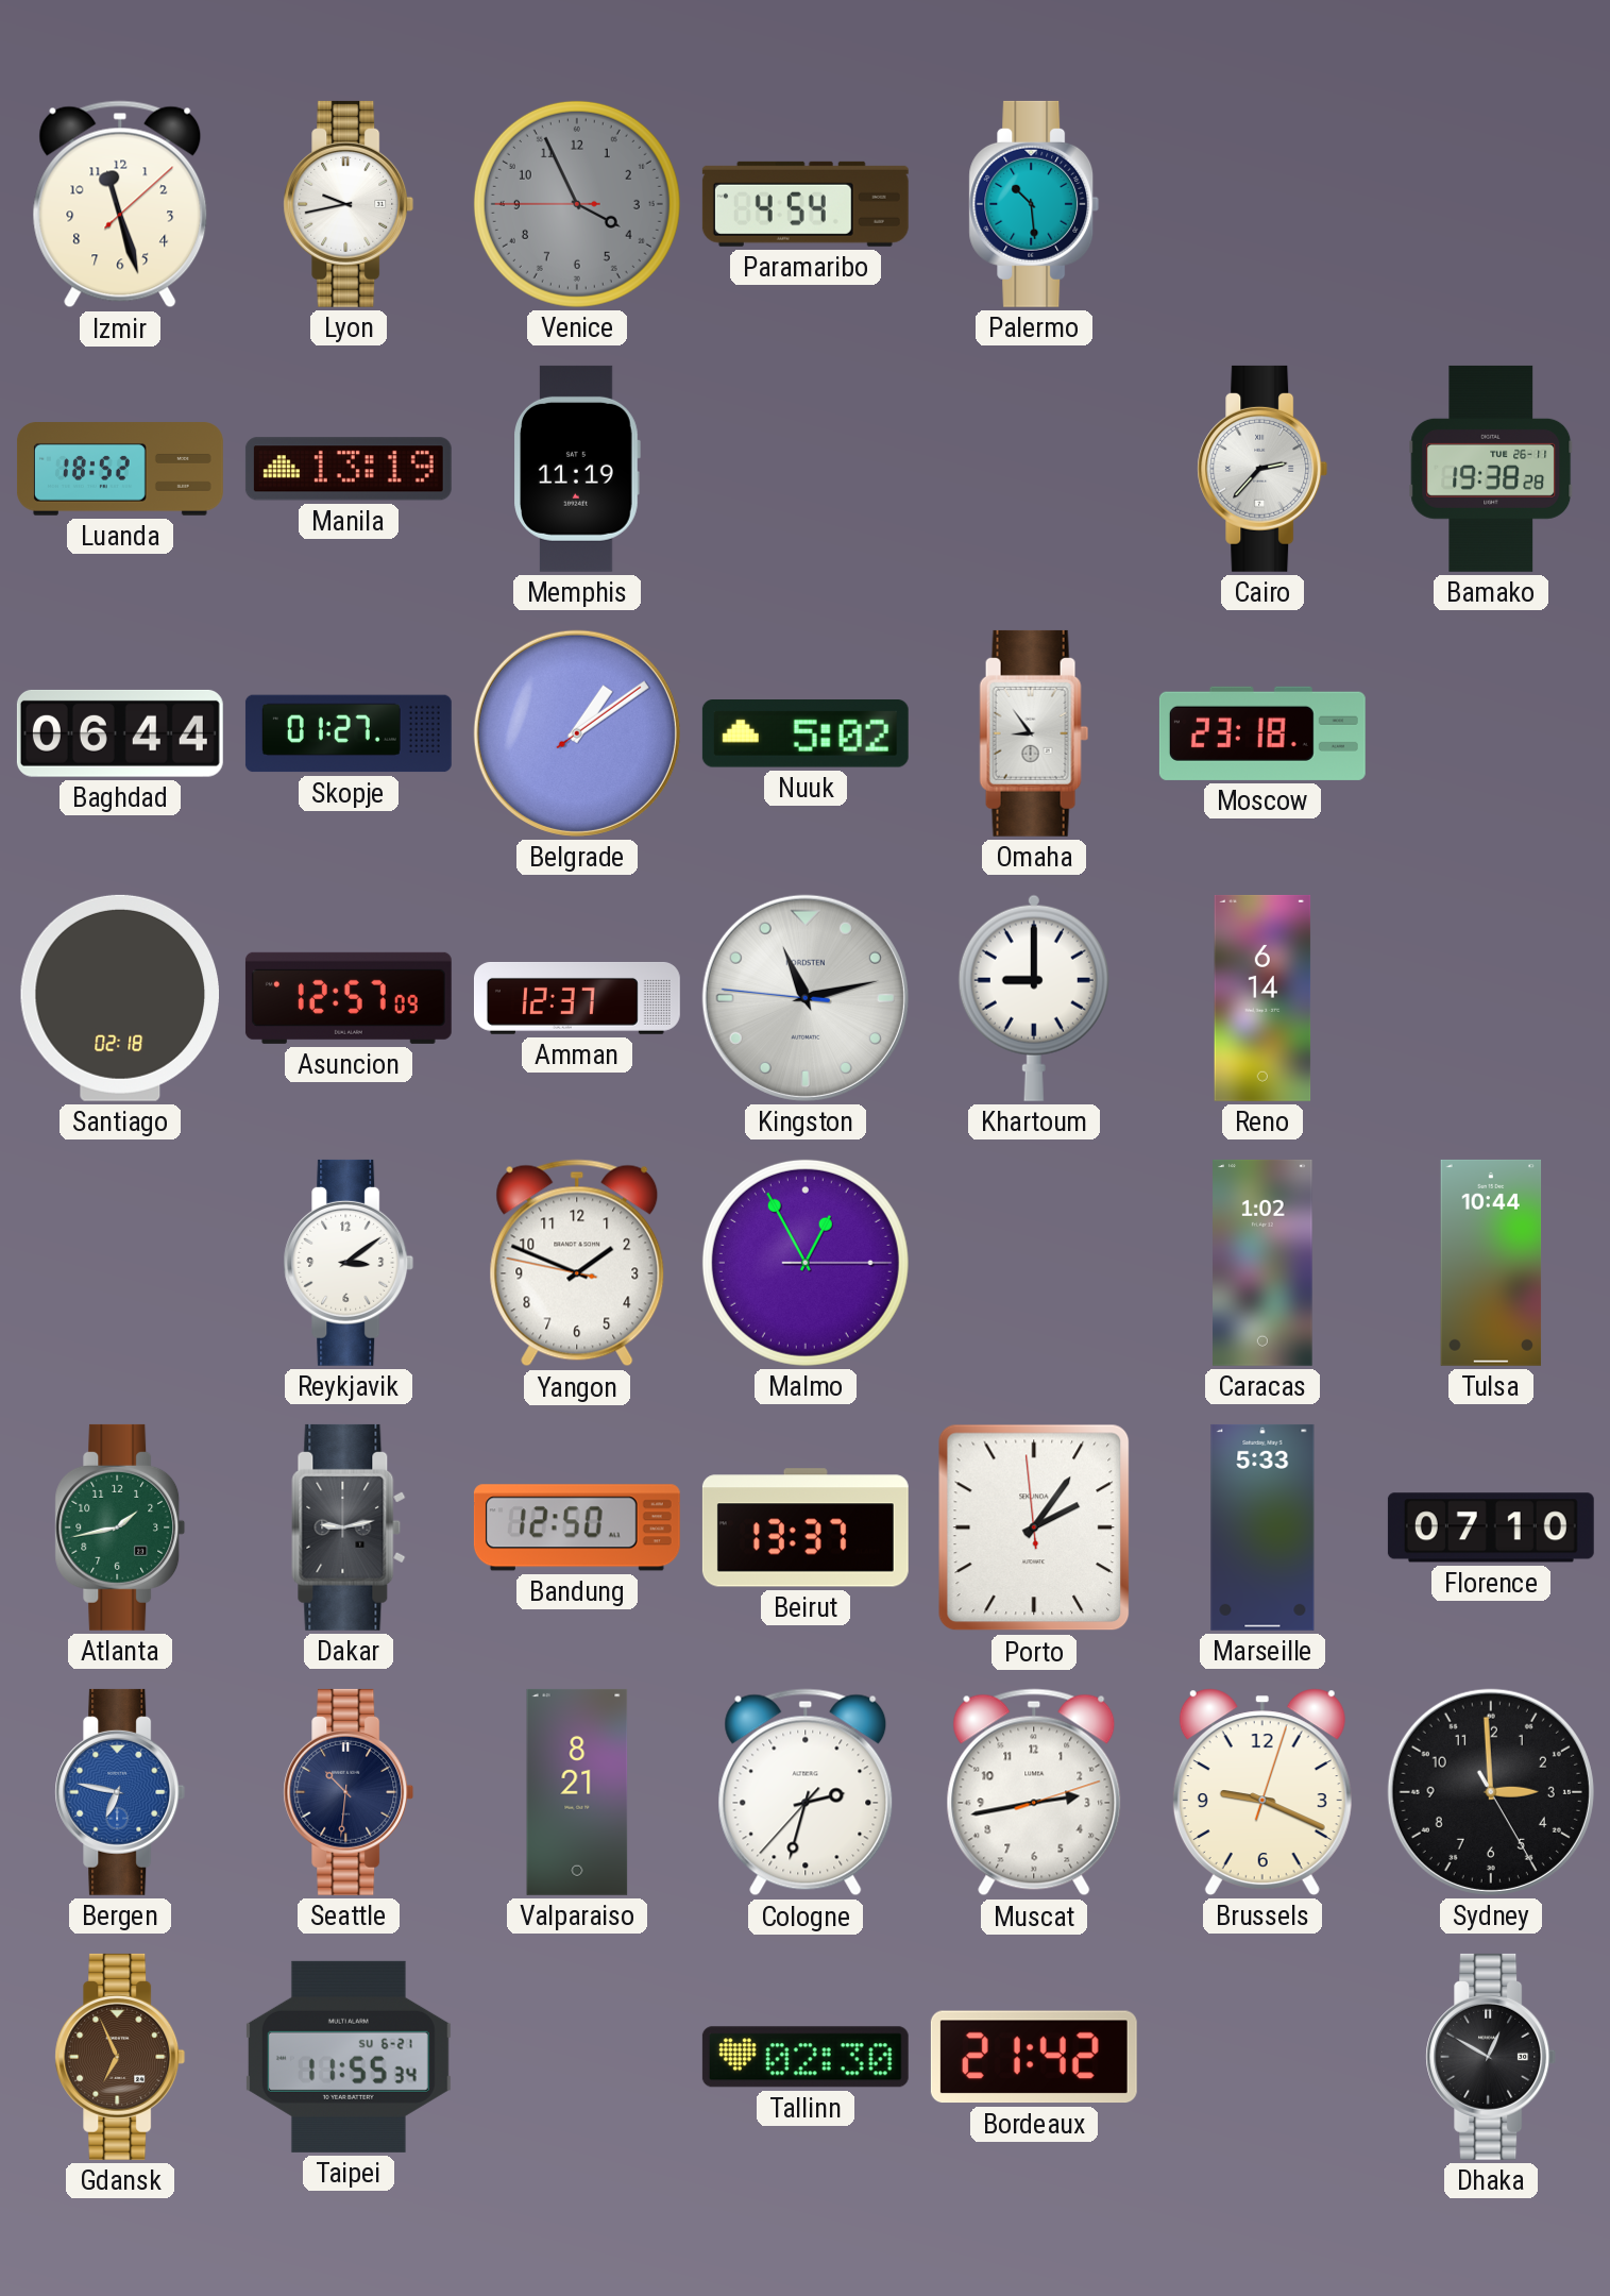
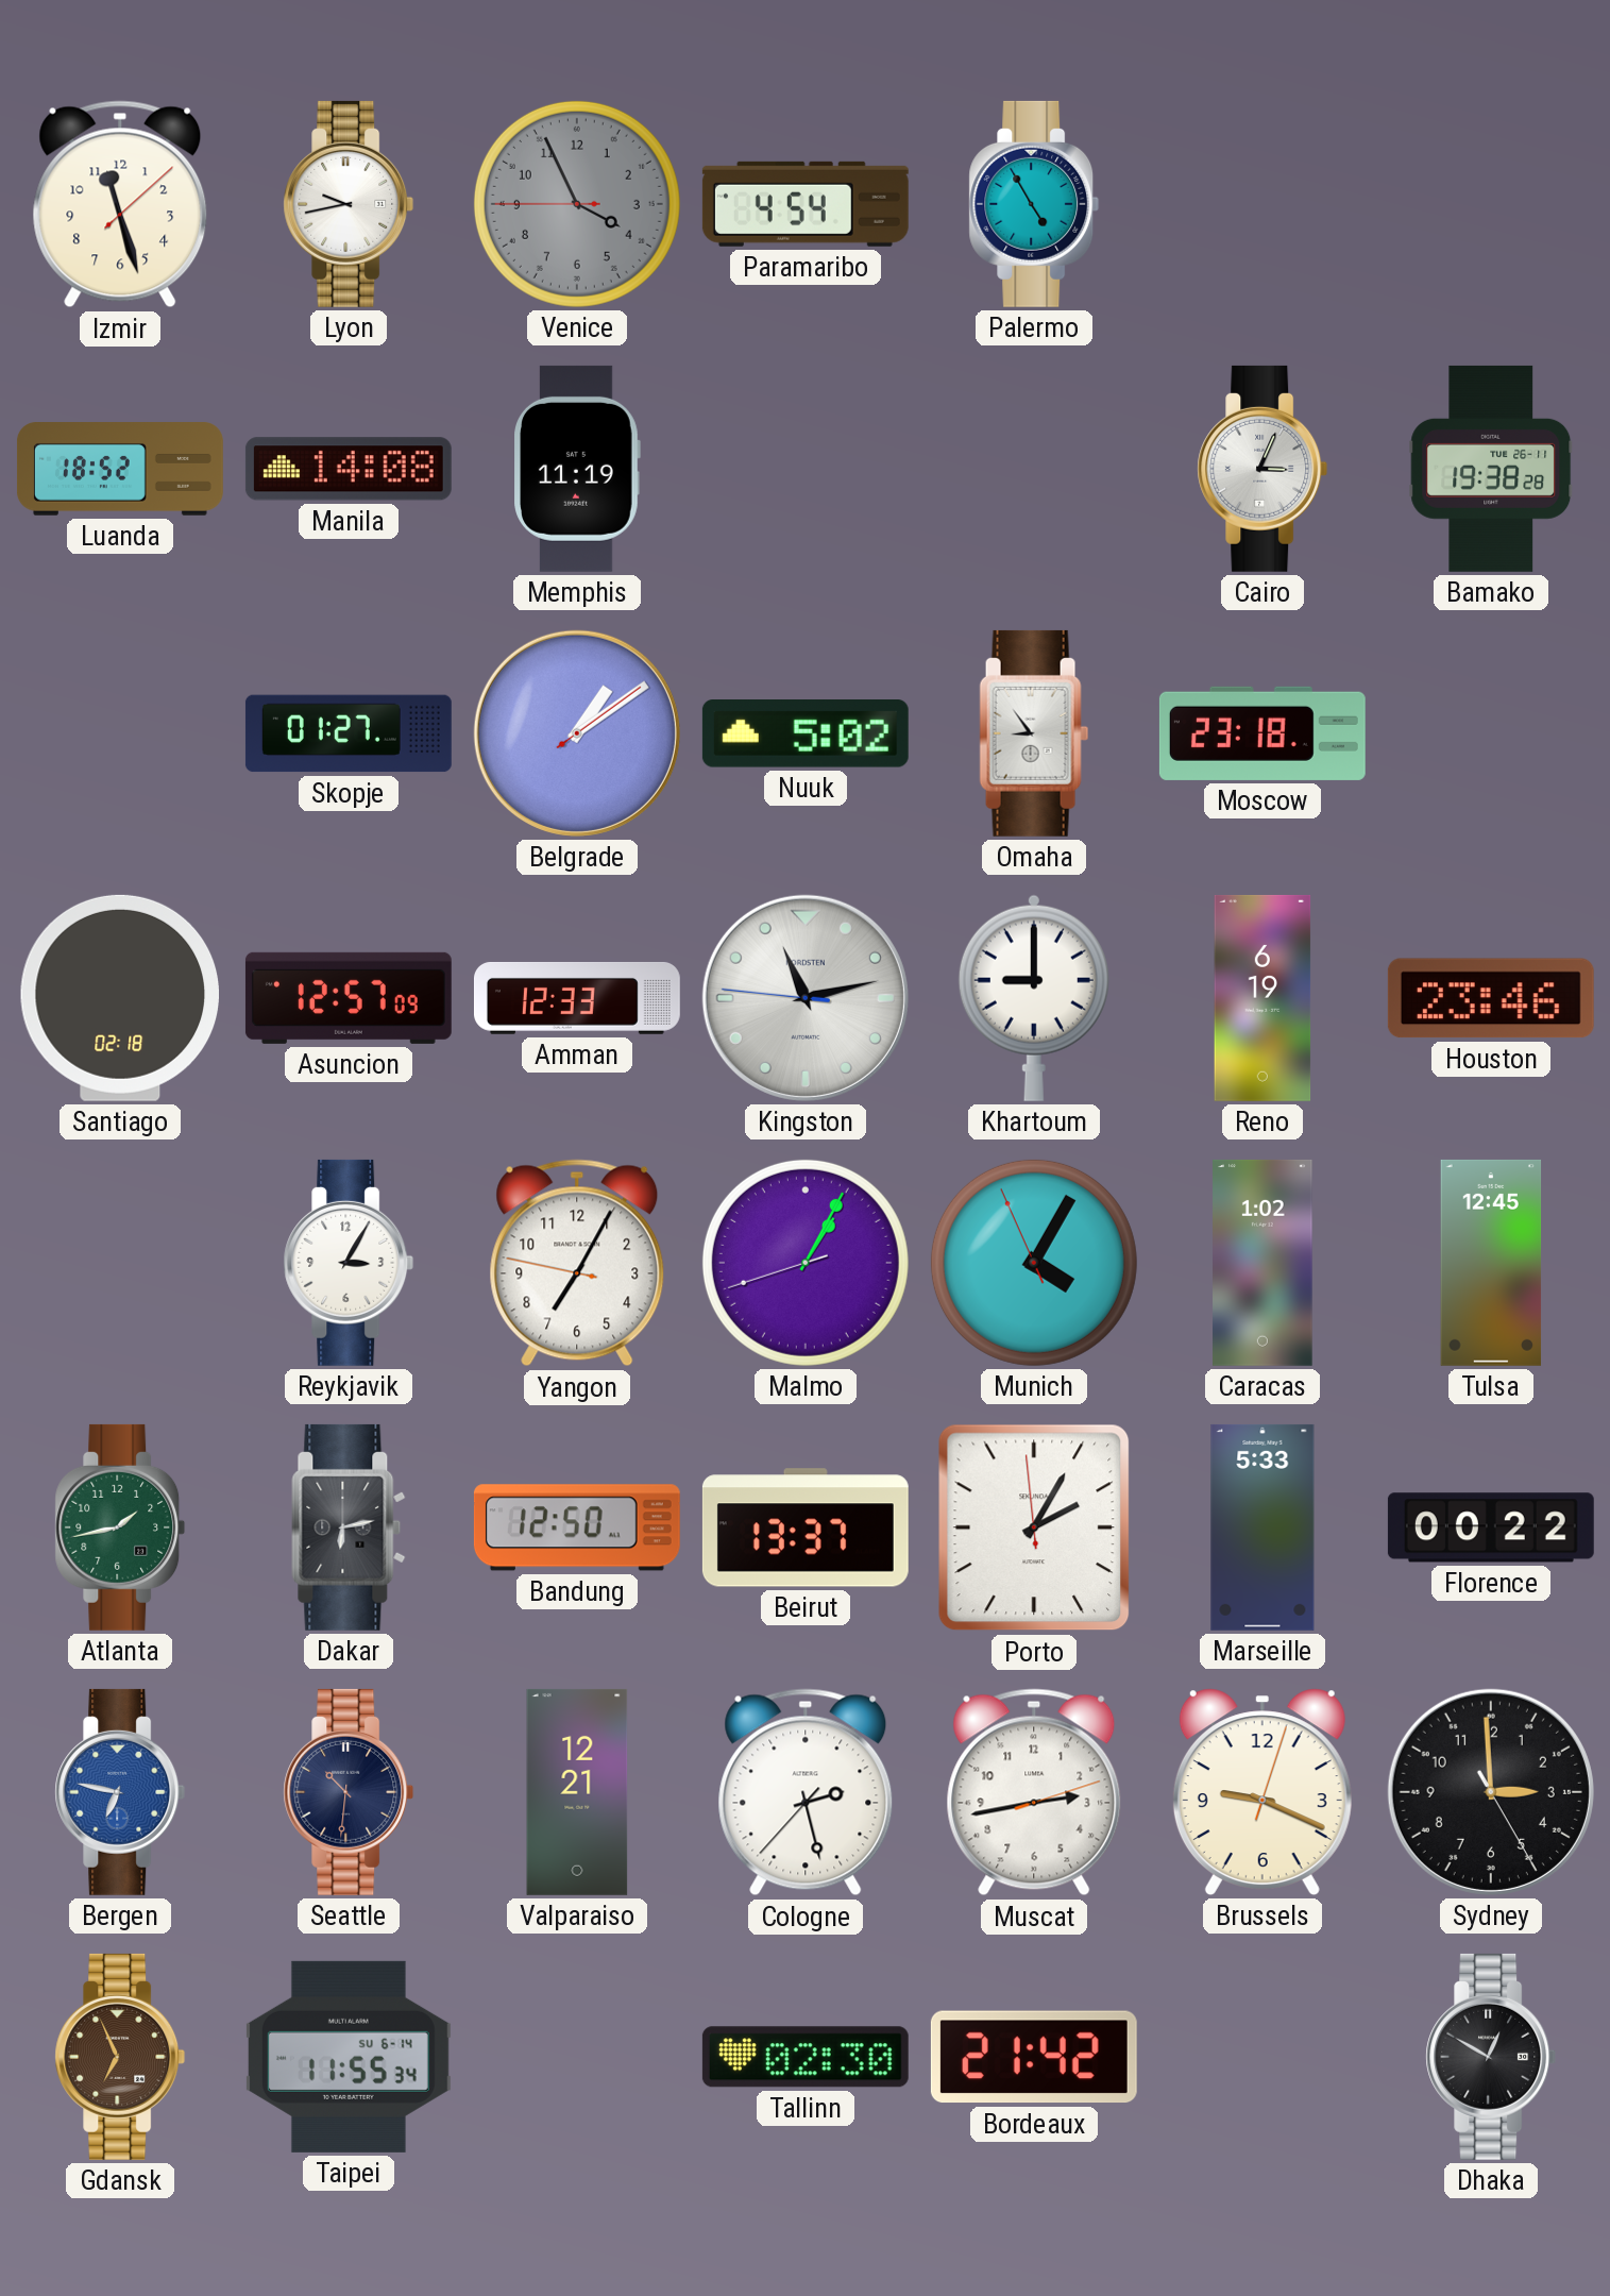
Palermo: 10:29 -> 4:55 (1034, 204)
Manila: 13:19 -> 14:08 (349, 469)
Cairo: 2:37 -> 3:04 (1262, 469)
Baghdad: 06:44 -> none (120, 733)
Amman: 12:37 -> 12:33 (577, 998)
Reno: 6:14 -> 6:19 (1262, 998)
Houston: none -> 23:46 (1491, 998)
Reykjavik: 3:09 -> 3:05 (349, 1263)
Yangon: 1:48 -> 7:04 (577, 1263)
Malmo: 12:55 -> 1:04 (806, 1263)
Munich: none -> 4:04 (1034, 1263)
Tulsa: 10:44 -> 12:45 (1491, 1263)
Dakar: 9:13 -> 6:13 (349, 1527)
Porto: 2:05 -> 2:04 (1034, 1527)
Florence: 07:10 -> 00:22 (1491, 1527)
Valparaiso: 8:21 -> 12:21 (577, 1792)
Cologne: 2:32 -> 2:27 (806, 1792)
Taipei date: SU 6-21 -> SU 6-14 (349, 2057)
